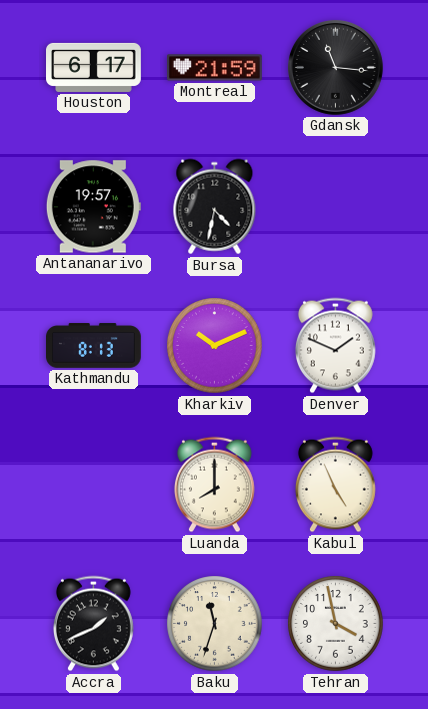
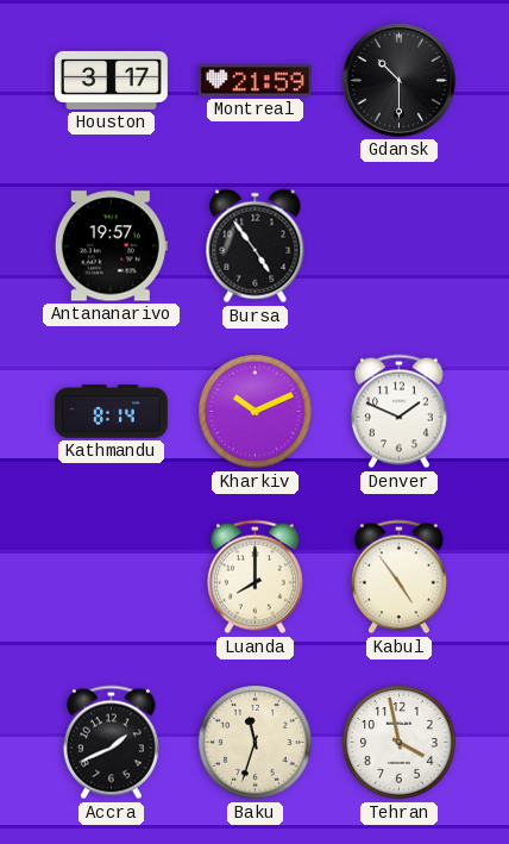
Houston: 6:17 -> 3:17 (112, 80)
Gdansk: 11:16 -> 10:30 (398, 80)
Bursa: 4:32 -> 4:54 (256, 246)
Kathmandu: 8:13 -> 8:14 (112, 412)
Kabul: 4:56 -> 4:54 (398, 577)
